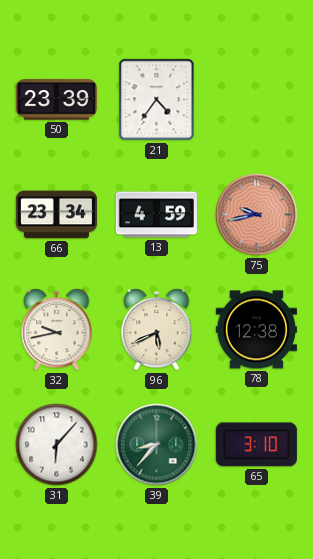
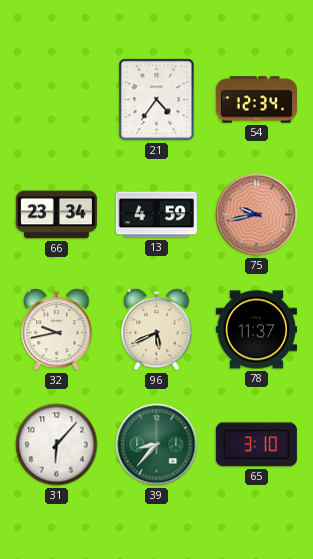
50: 23:39 -> none (56, 100)
54: none -> 12:34 (256, 100)
78: 12:38 -> 11:37 (256, 330)
